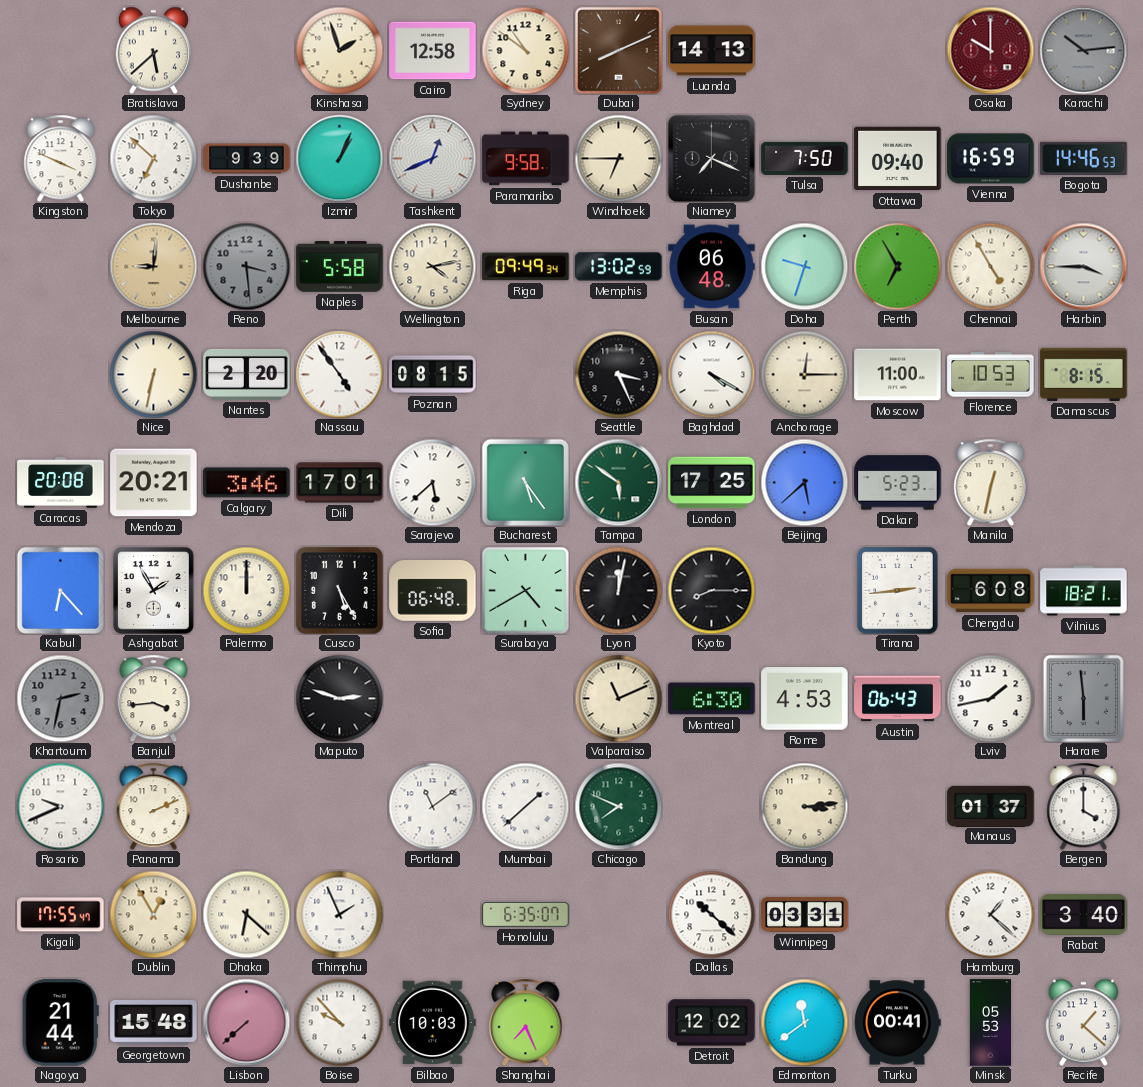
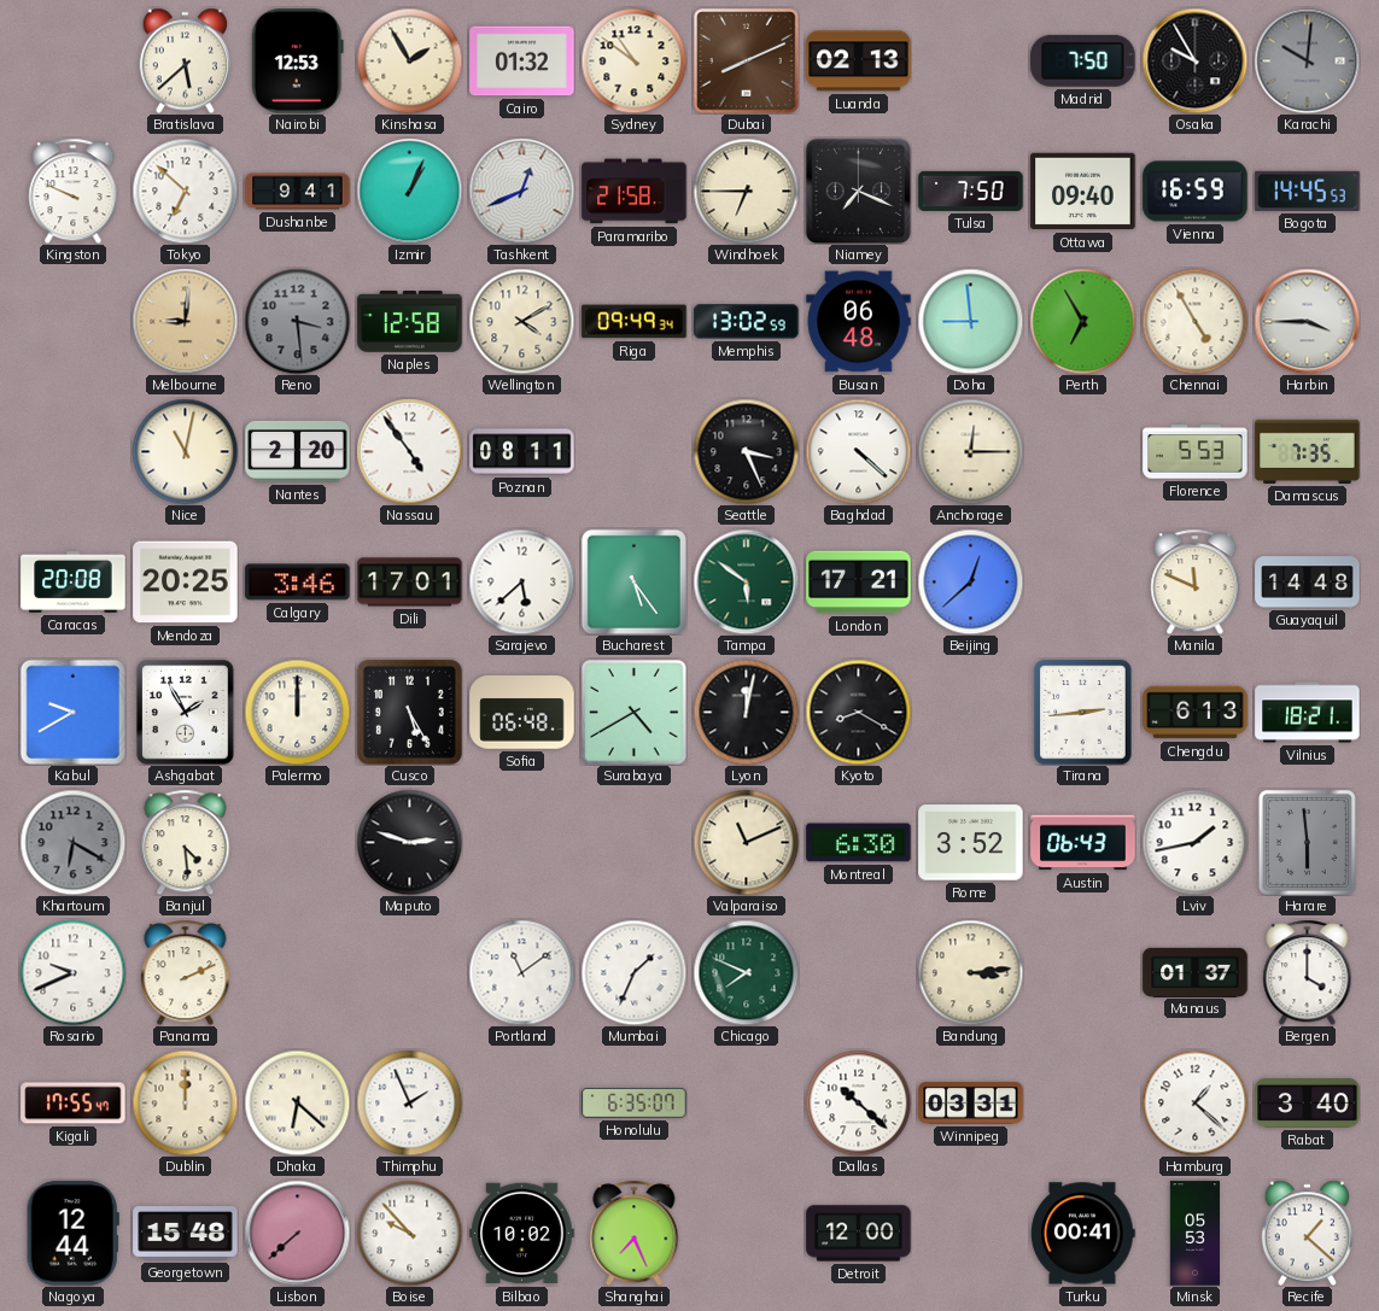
Nairobi: none -> 12:53 (297, 62)
Kinshasa: 1:57 -> 1:55 (409, 60)
Cairo: 12:58 -> 01:32 (522, 62)
Luanda: 14:13 -> 02:13 (859, 62)
Madrid: none -> 7:50 (1083, 60)
Osaka: 10:00 -> 9:55 (1194, 60)
Osaka dial: burgundy -> black (1194, 60)
Karachi: 10:14 -> 10:01 (1307, 60)
Kingston: 3:49 -> 9:49 (74, 191)
Dushanbe: 9:39 -> 9:41 (298, 192)
Paramaribo: 9:58 -> 21:58 (635, 192)
Bogota: 14:46 -> 14:45 (1308, 191)
Naples: 5:58 -> 12:58 (410, 322)
Wellington: 4:13 -> 4:10 (521, 321)
Doha: 9:33 -> 8:59 (970, 321)
Nice: 6:32 -> 11:02 (185, 451)
Poznan: 08:15 -> 08:11 (522, 452)
Baghdad: 4:20 -> 4:22 (858, 451)
Moscow: 11:00 -> none (898, 375)
Florence: 10:53 -> 5:53 (1196, 452)
Damascus: 8:15 -> 7:35 (1308, 451)
Mendoza: 20:21 -> 20:25 (186, 583)
London: 17:25 -> 17:21 (859, 583)
Beijing: 5:38 -> 12:38 (970, 581)
Dakar: 5:23 -> none (898, 483)
Manila: 12:32 -> 11:49 (1196, 581)
Guayaquil: none -> 14:48 (1308, 583)
Kabul: 6:23 -> 9:40 (72, 712)
Kyoto: 8:15 -> 8:20 (858, 712)
Chengdu: 6:08 -> 6:13 (1196, 713)
Khartoum: 2:32 -> 6:20 (72, 842)
Banjul: 3:44 -> 4:29 (186, 842)
Rome: 4:53 -> 3:52 (971, 843)
Mumbai: 1:38 -> 1:34 (633, 972)
Dublin: 12:55 -> 12:00 (185, 1102)
Nagoya: 21:44 -> 12:44 (72, 1234)
Bilbao: 10:03 -> 10:02 (522, 1234)
Detroit: 12:02 -> 12:00 (859, 1234)
Edmonton: 11:39 -> none (804, 1022)
